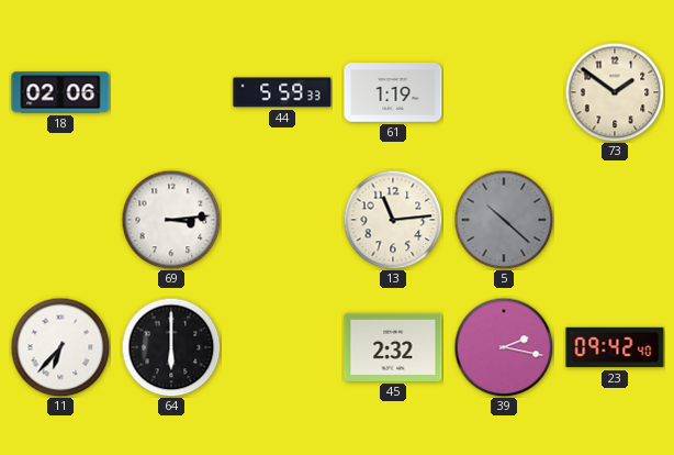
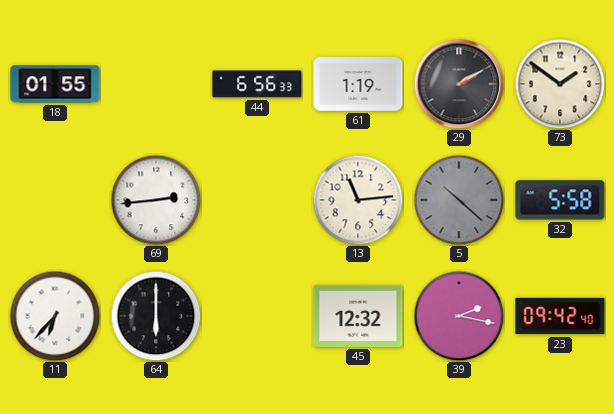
18: 02:06 -> 01:55 (55, 84)
44: 5:59 -> 6:56 (257, 84)
29: none -> 2:10 (459, 84)
69: 3:14 -> 2:44 (156, 200)
32: none -> 5:58 (560, 200)
45: 2:32 -> 12:32 (358, 316)
